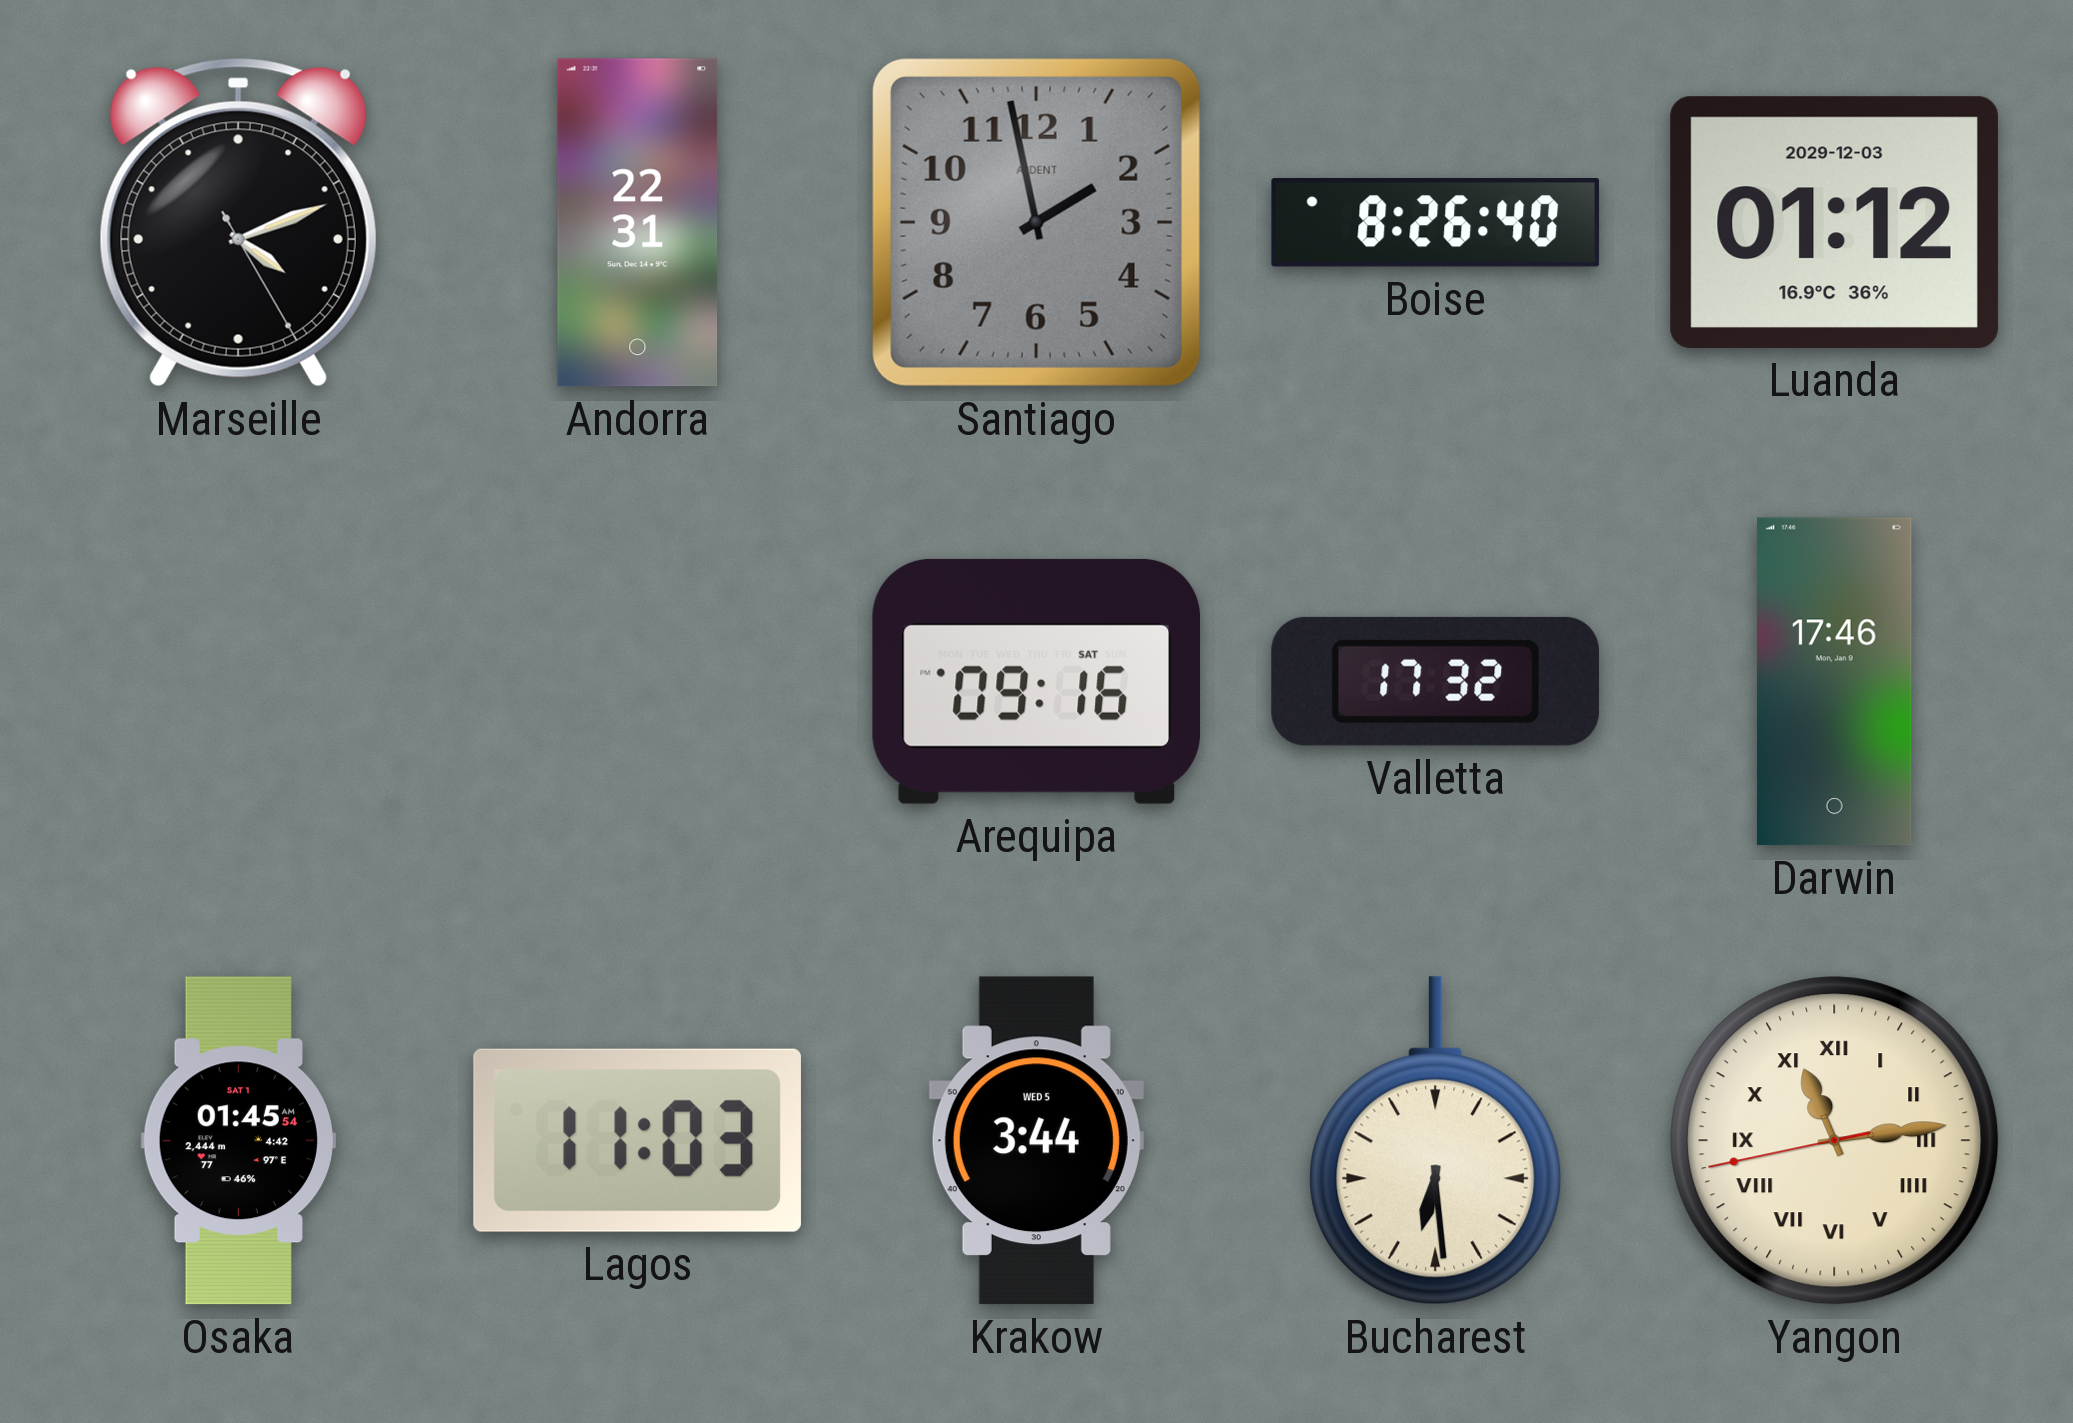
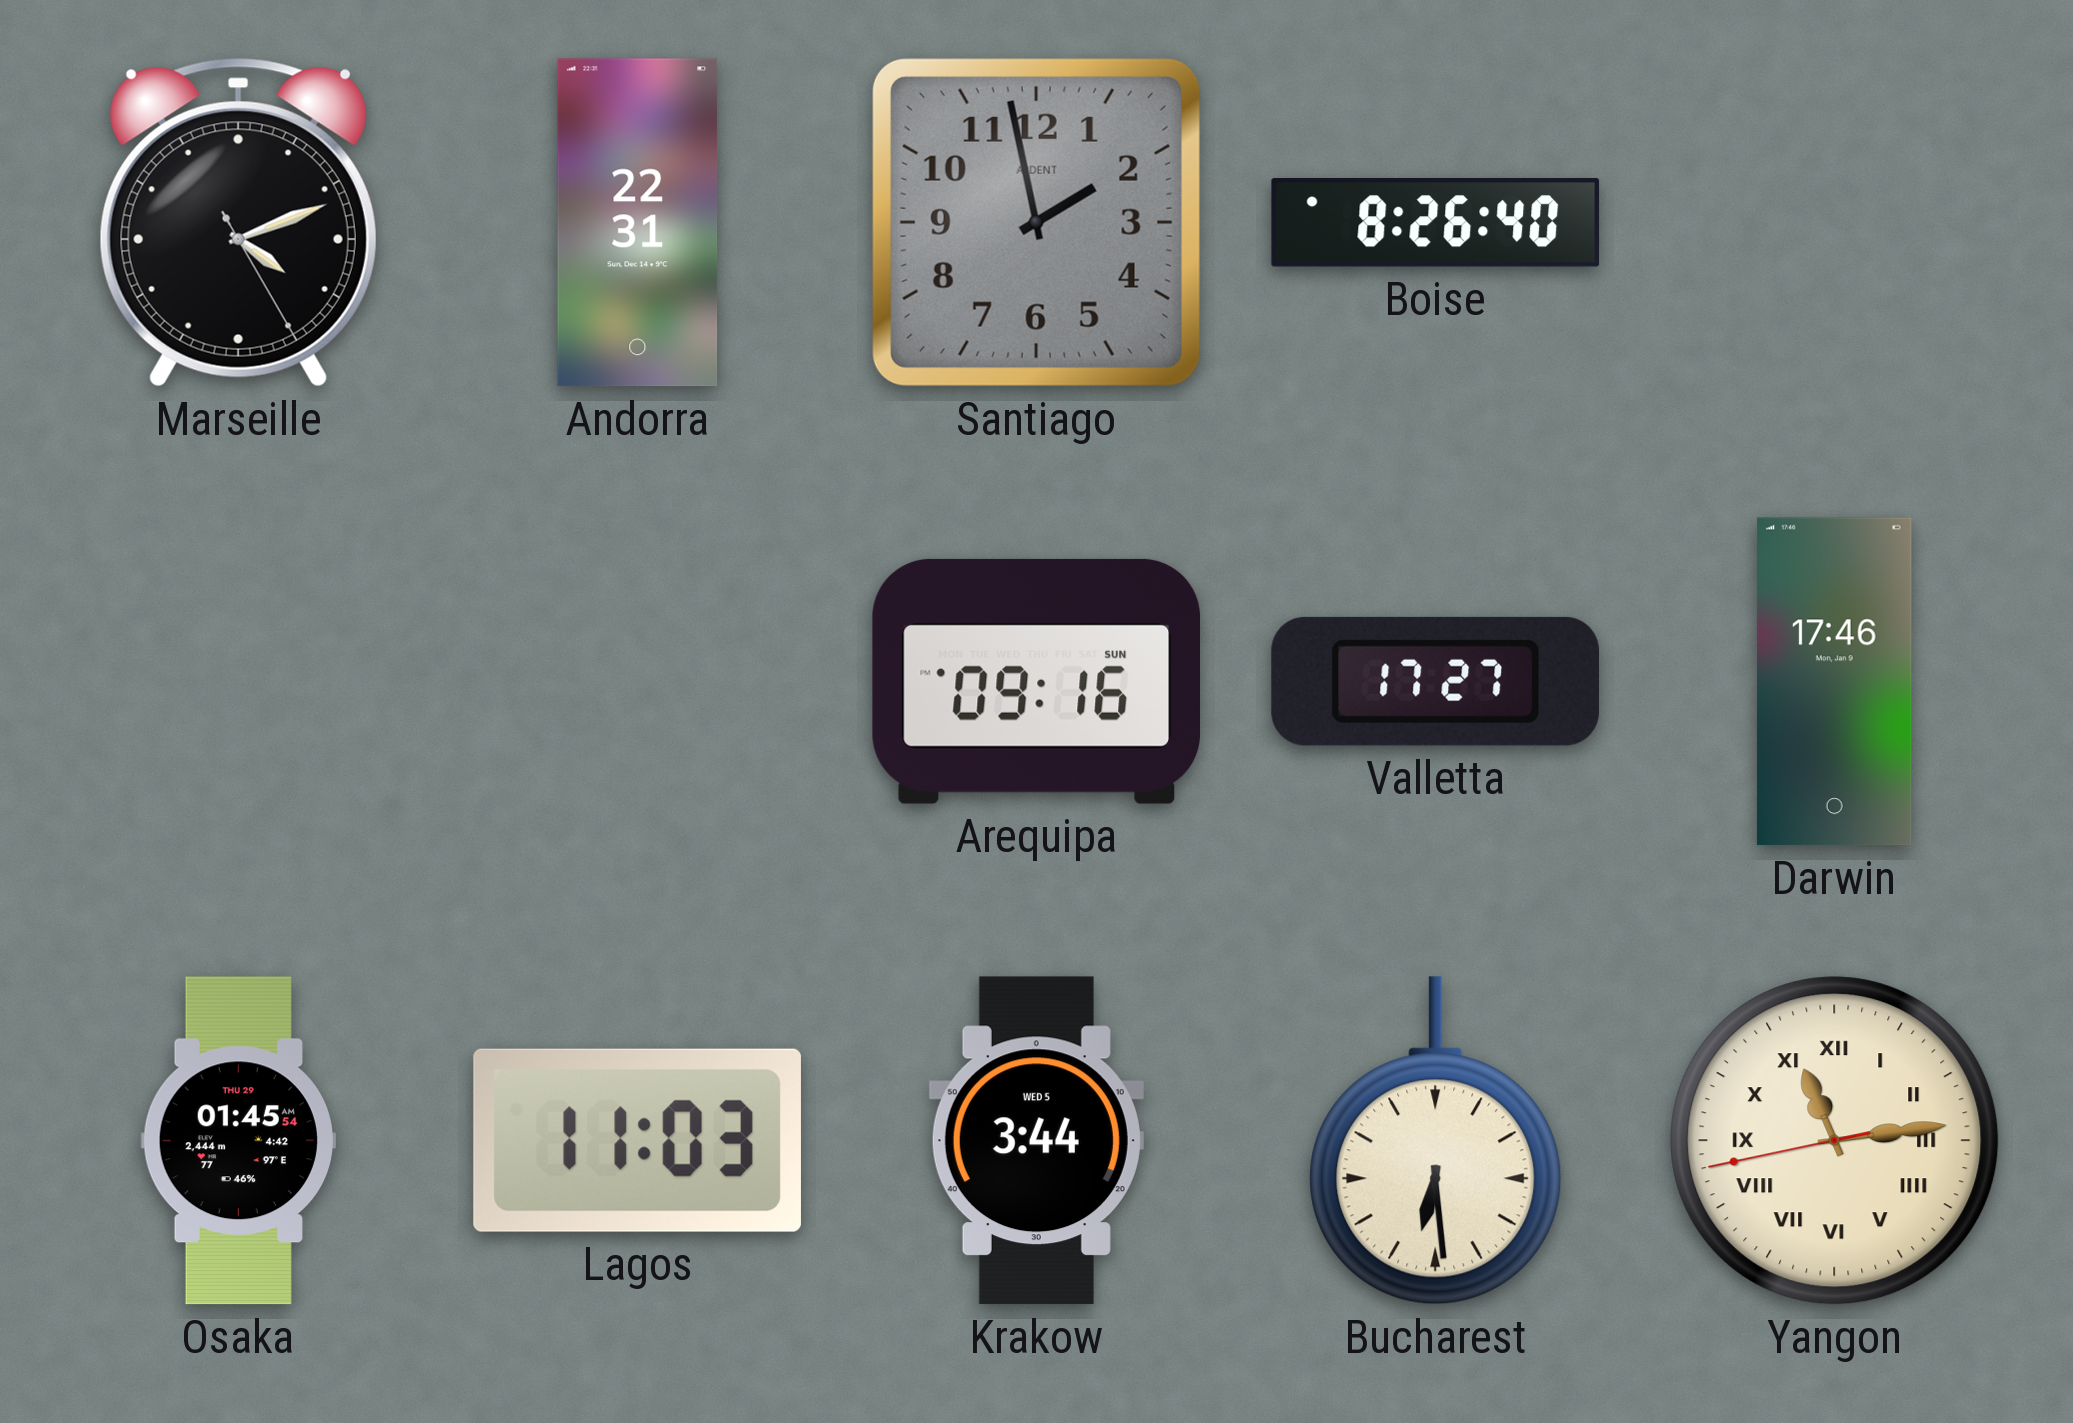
Luanda: 01:12 -> none (1834, 222)
Arequipa date: SAT -> SUN (1037, 681)
Valletta: 17:32 -> 17:27 (1435, 681)
Osaka date: SAT 1 -> THU 29 (238, 1141)
